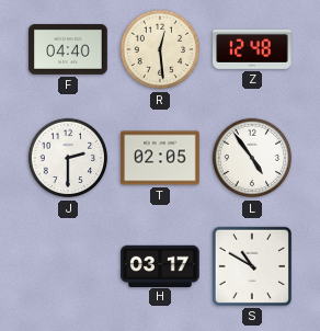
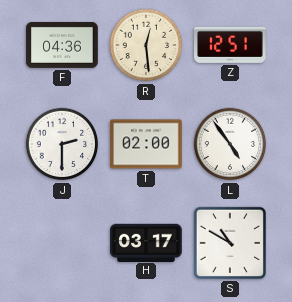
F: 04:40 -> 04:36 (62, 45)
Z: 12:48 -> 12:51 (231, 45)
T: 02:05 -> 02:00 (146, 144)
